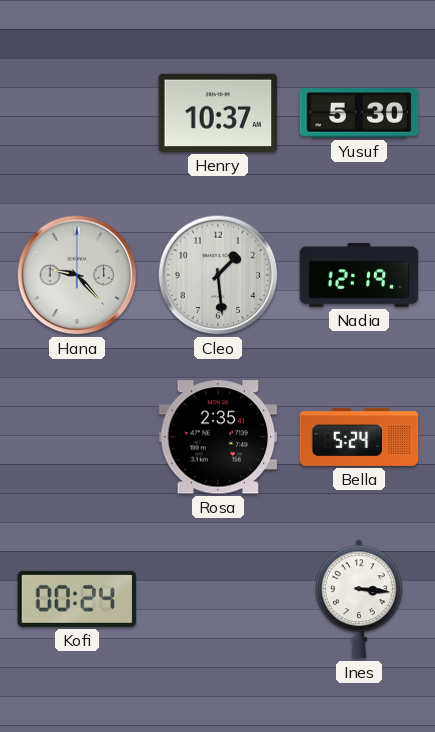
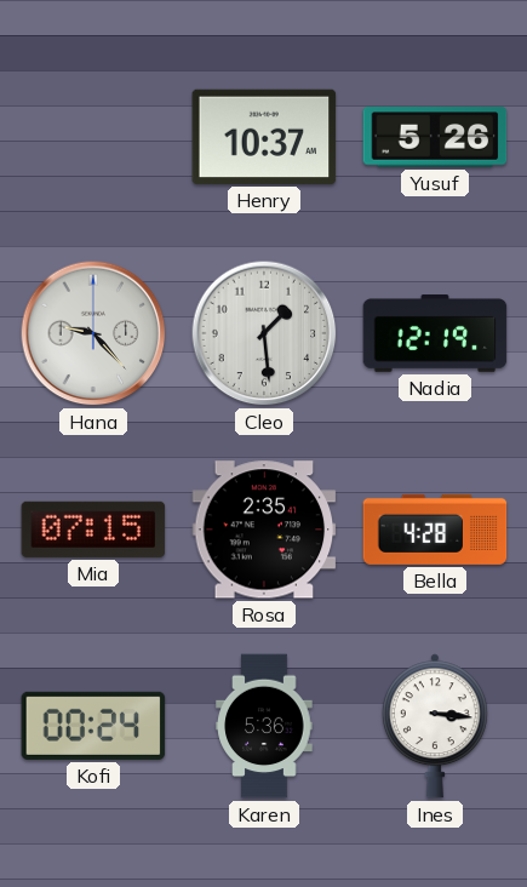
Yusuf: 5:30 -> 5:26 (435, 137)
Mia: none -> 07:15 (93, 530)
Bella: 5:24 -> 4:28 (435, 530)
Karen: none -> 5:36 (264, 726)
